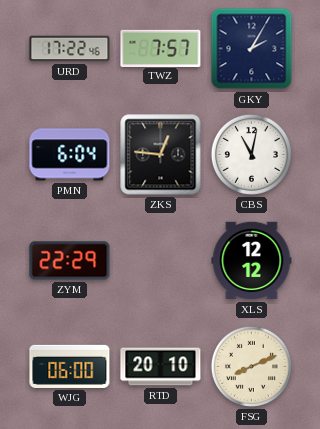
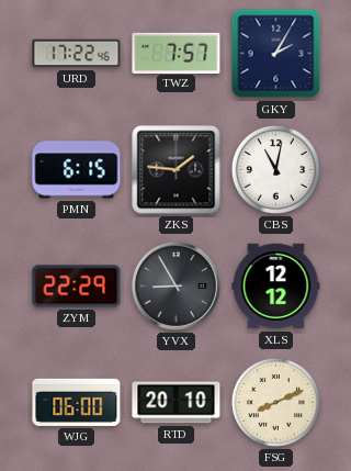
PMN: 6:04 -> 6:15 (77, 170)
ZKS: 12:46 -> 1:46 (177, 170)
YVX: none -> 8:55 (175, 285)
